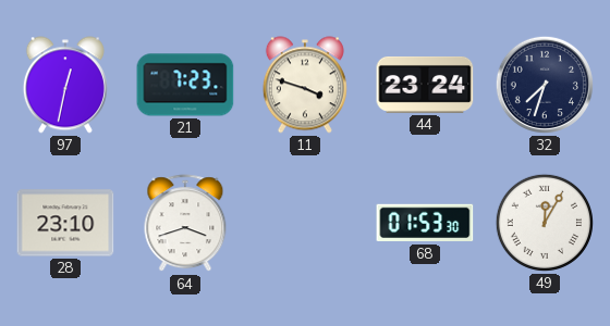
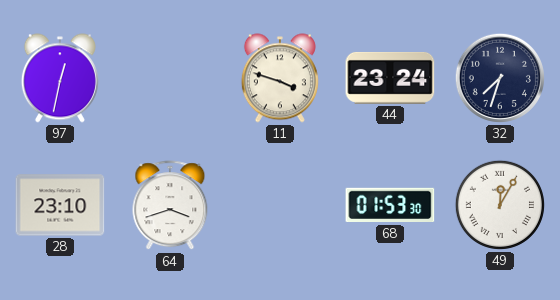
21: 7:23 -> none (185, 85)
